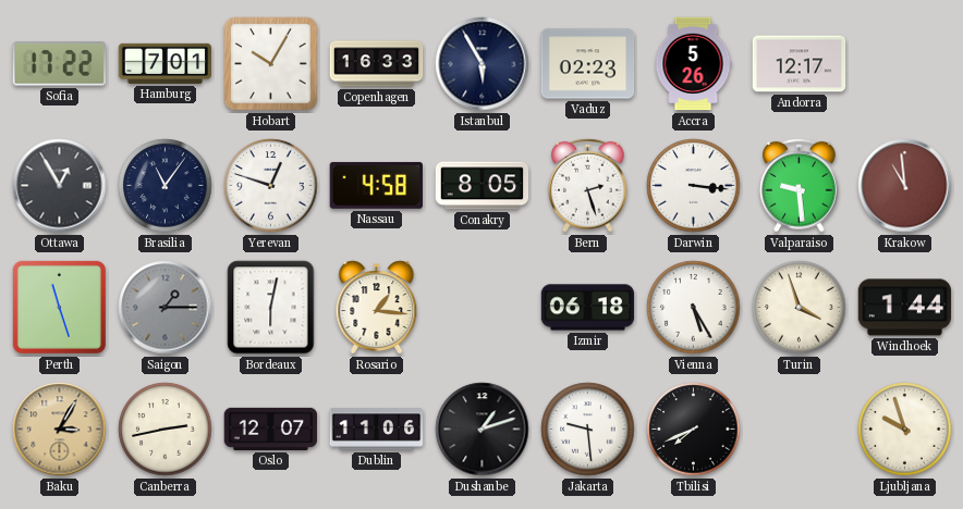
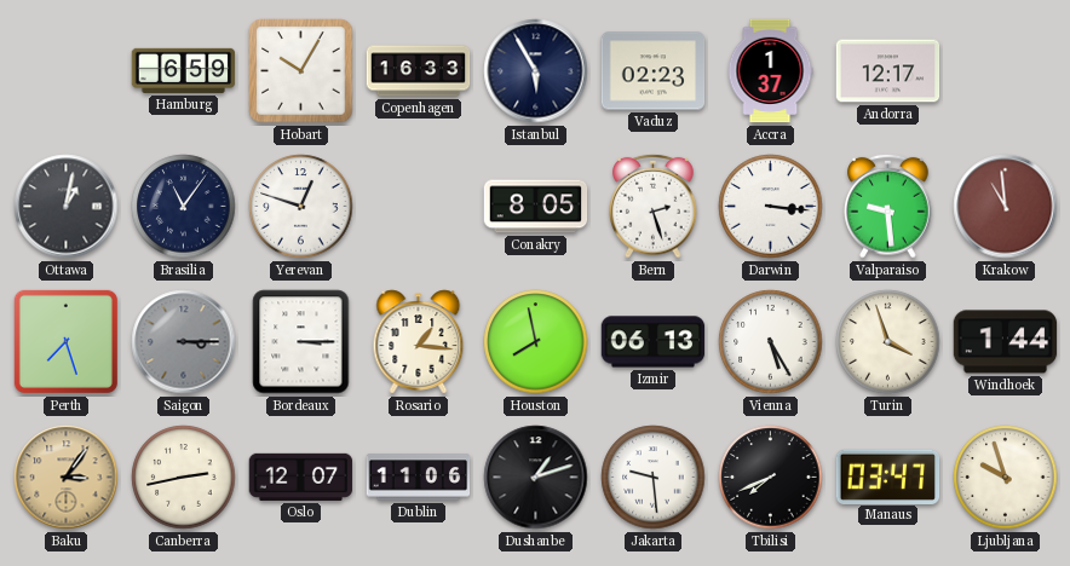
Sofia: 17:22 -> none (59, 64)
Hamburg: 7:01 -> 6:59 (184, 70)
Accra: 5:26 -> 1:37 (770, 71)
Ottawa: 12:55 -> 1:02 (67, 207)
Nassau: 4:58 -> none (376, 185)
Perth: 11:27 -> 7:27 (65, 341)
Saigon: 1:15 -> 3:15 (184, 342)
Bordeaux: 6:02 -> 3:15 (301, 342)
Houston: none -> 7:58 (536, 342)
Izmir: 06:18 -> 06:13 (654, 342)
Baku: 3:05 -> 3:06 (67, 478)
Manaus: none -> 03:47 (888, 477)
